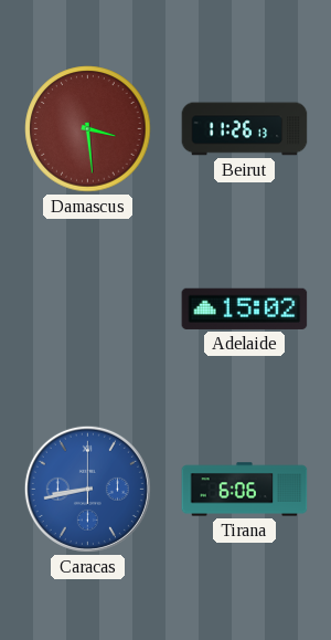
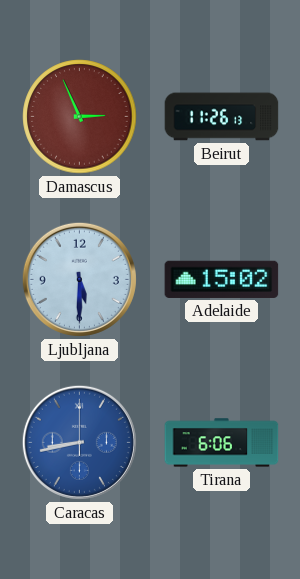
Damascus: 3:29 -> 2:56 (80, 117)
Ljubljana: none -> 5:30 (79, 279)
